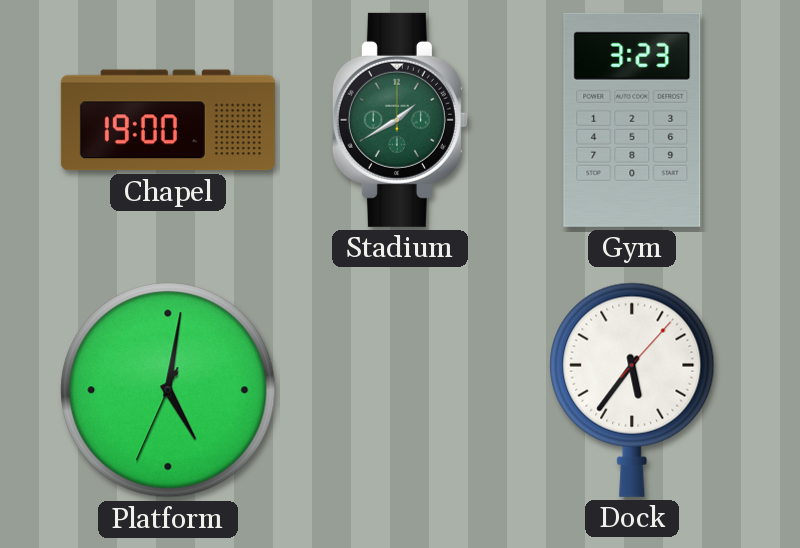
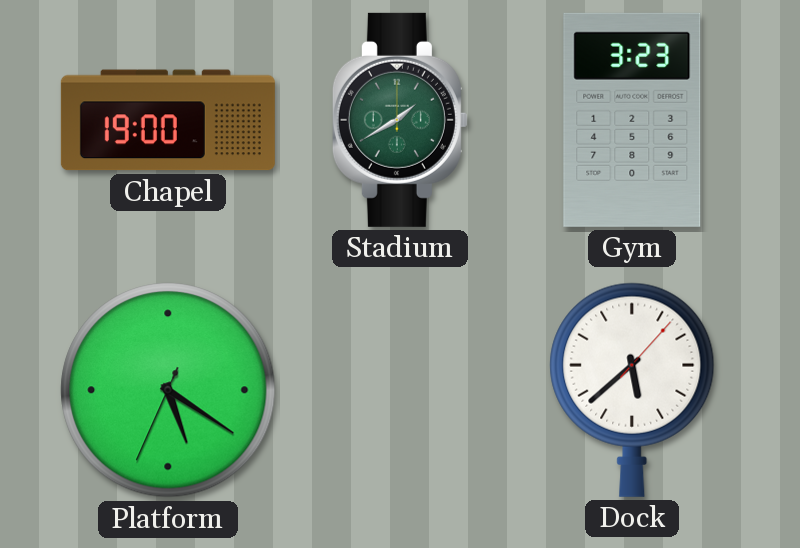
Platform: 5:01 -> 5:20 (168, 390)
Dock: 5:36 -> 5:38 (632, 390)
